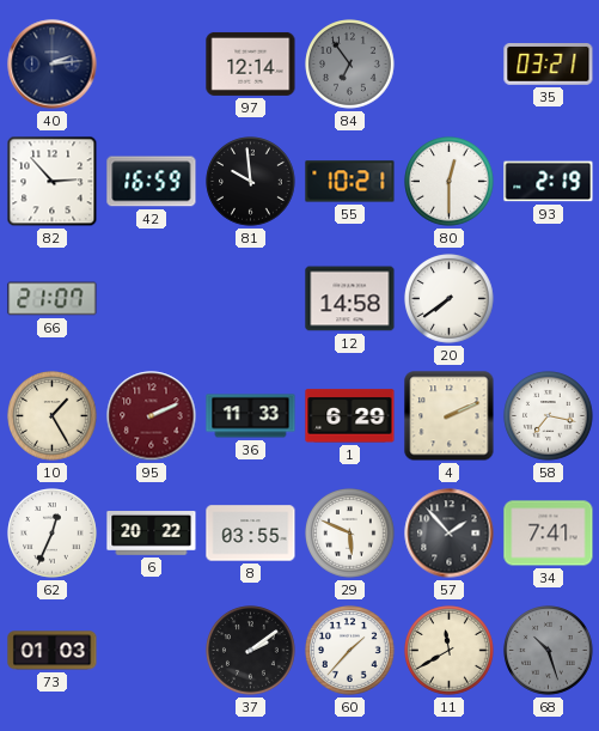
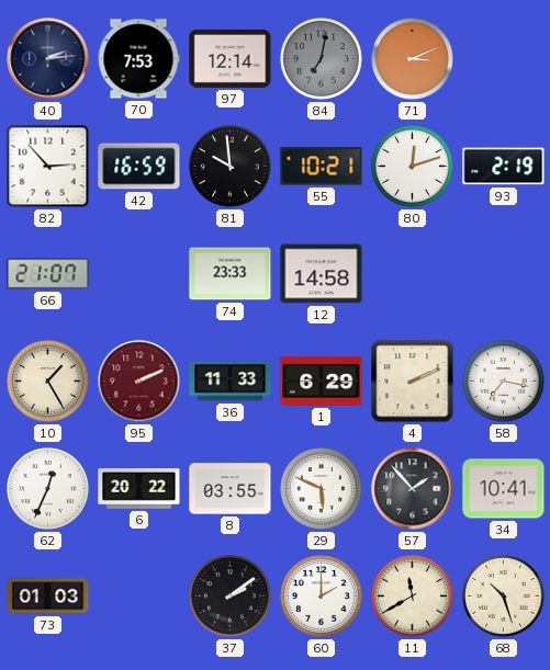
70: none -> 7:53 (138, 59)
84: 6:54 -> 7:02 (322, 59)
71: none -> 3:11 (413, 59)
35: 03:21 -> none (549, 65)
80: 12:30 -> 12:12 (413, 167)
74: none -> 23:33 (231, 274)
20: 7:39 -> none (450, 299)
34: 7:41 -> 10:41 (504, 489)
60: 1:37 -> 2:00 (322, 597)
68 dial: grey -> cream (504, 597)
